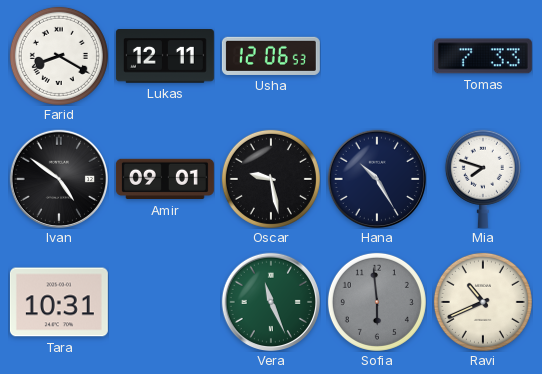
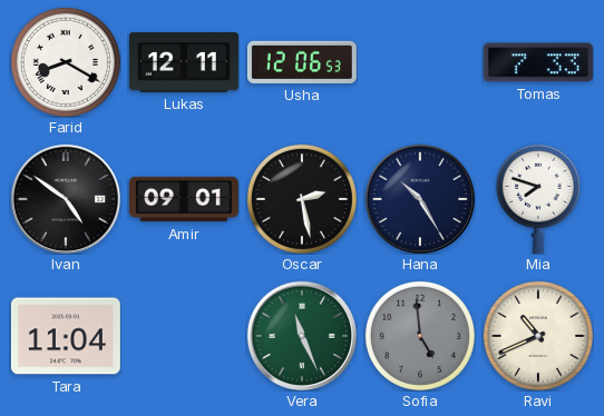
Oscar: 9:28 -> 2:28 (302, 199)
Tara: 10:31 -> 11:04 (66, 336)
Sofia: 5:59 -> 4:59 (420, 336)
